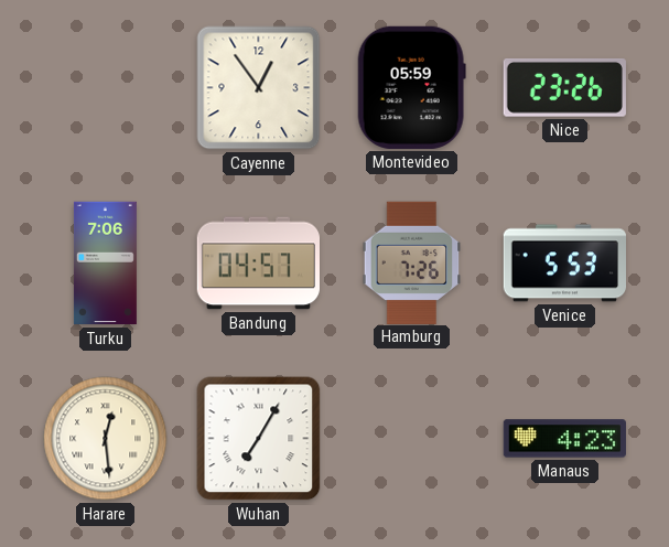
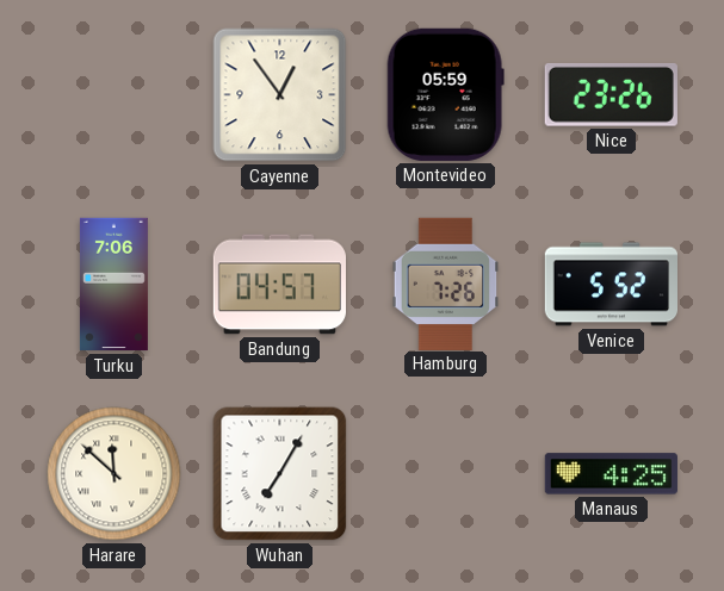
Venice: 5:53 -> 5:52 (611, 285)
Harare: 12:29 -> 11:52 (115, 474)
Manaus: 4:23 -> 4:25 (611, 474)
